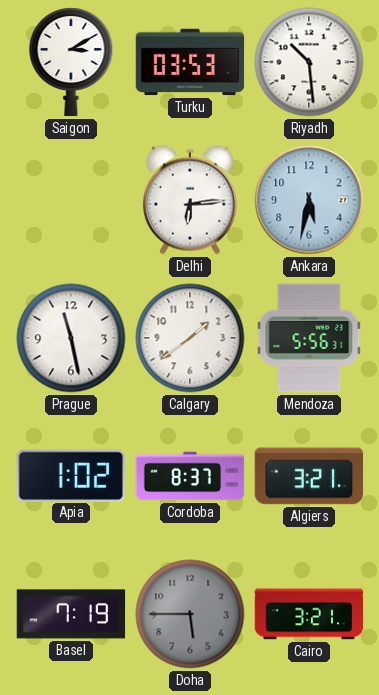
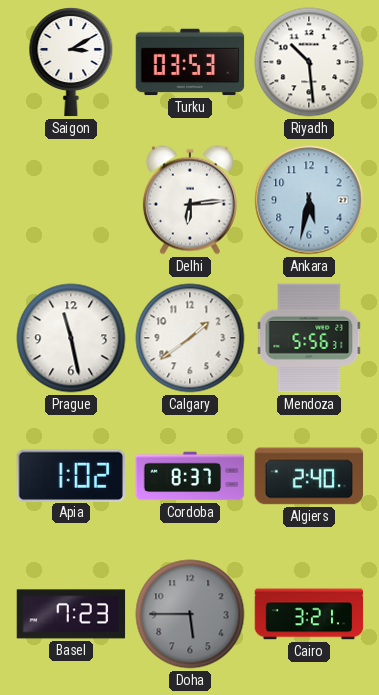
Algiers: 3:21 -> 2:40 (309, 476)
Basel: 7:19 -> 7:23 (71, 614)
